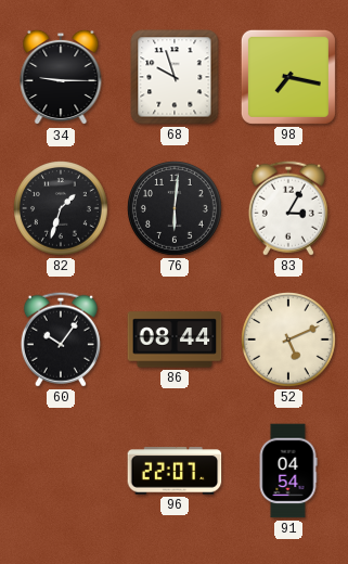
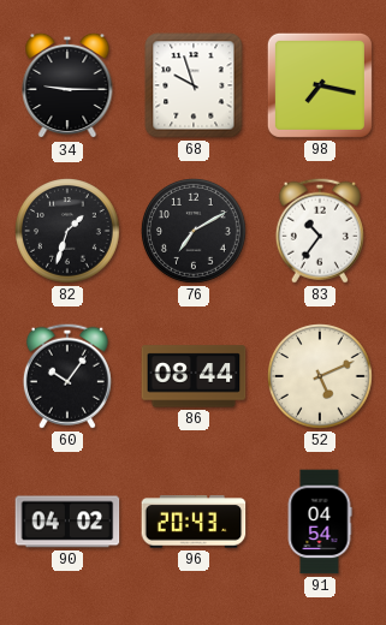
76: 6:01 -> 7:10 (195, 232)
83: 3:05 -> 10:36 (320, 231)
90: none -> 04:02 (67, 522)
96: 22:07 -> 20:43 (194, 522)
